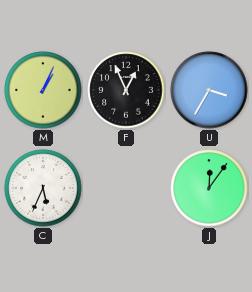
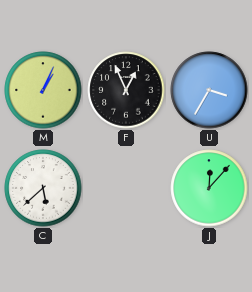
C: 5:34 -> 5:38 (43, 188)
J: 12:06 -> 12:07 (209, 188)
